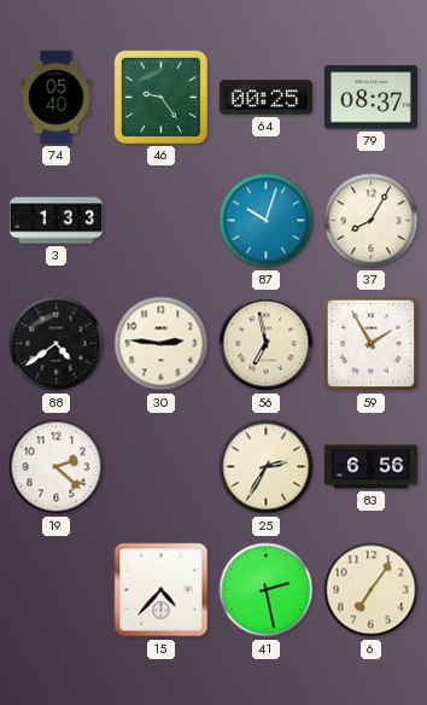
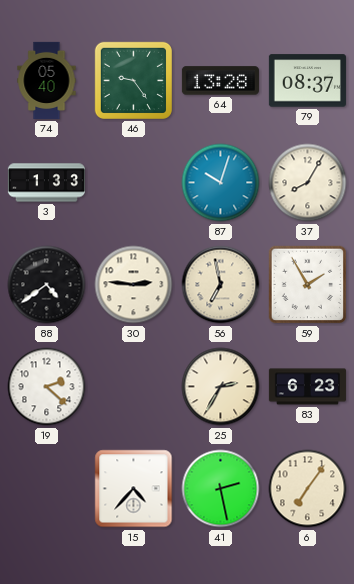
64: 00:25 -> 13:28 (220, 81)
83: 6:56 -> 6:23 (307, 387)
